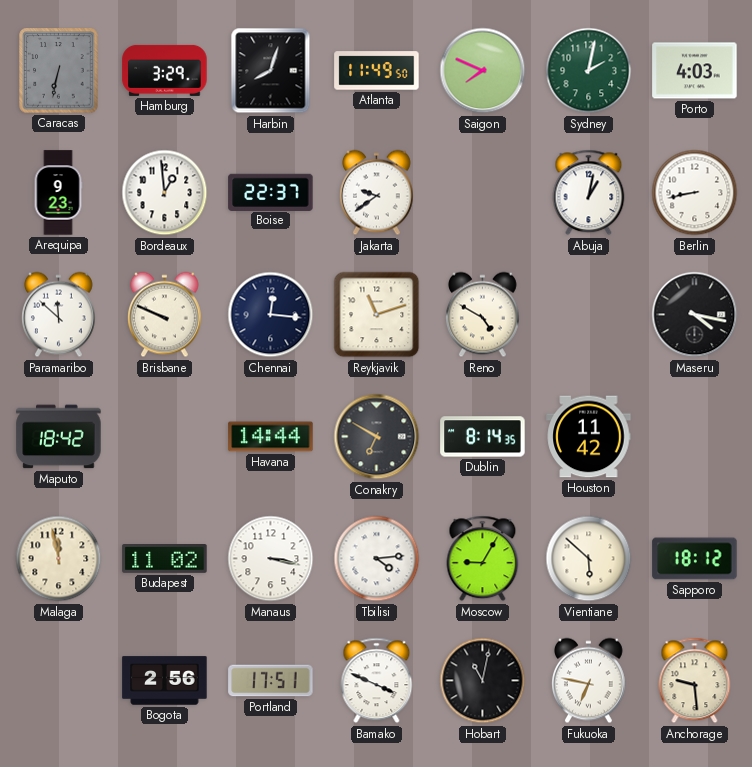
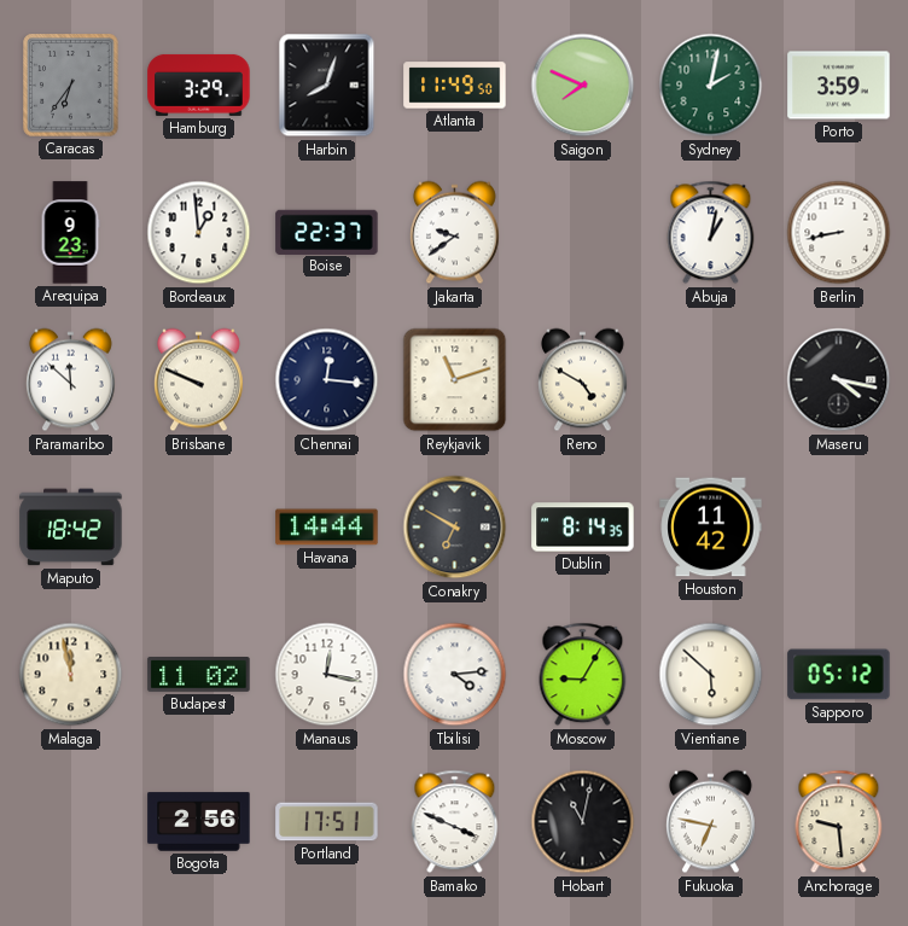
Caracas: 6:32 -> 6:36 (71, 86)
Porto: 4:03 -> 3:59 (839, 86)
Manaus: 3:17 -> 12:17 (327, 675)
Sapporo: 18:12 -> 05:12 (839, 675)
